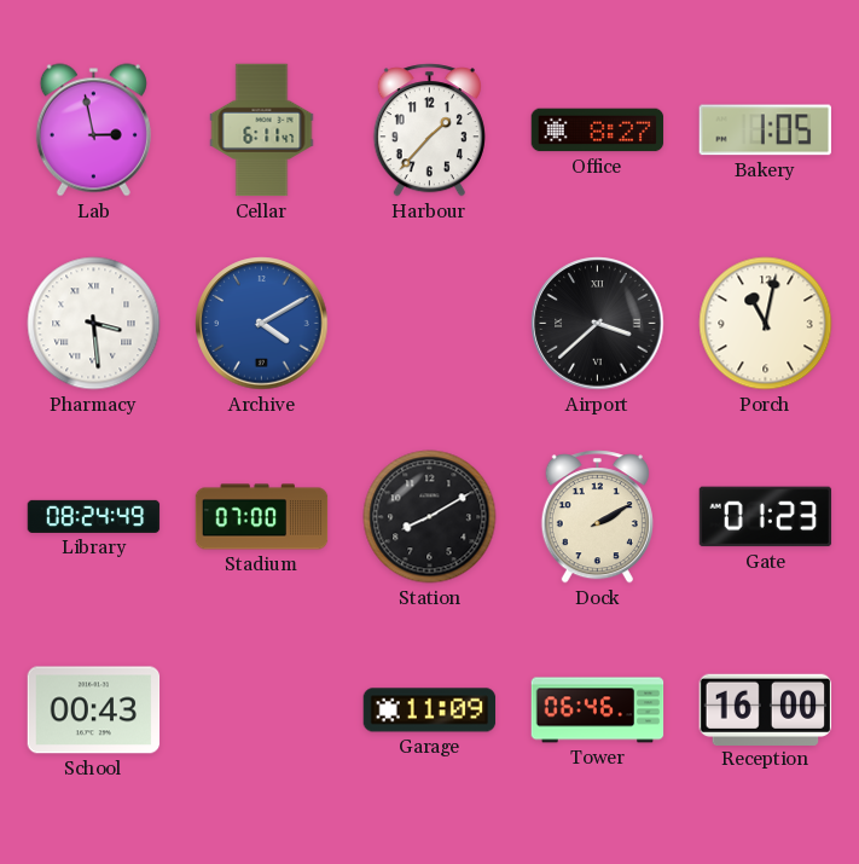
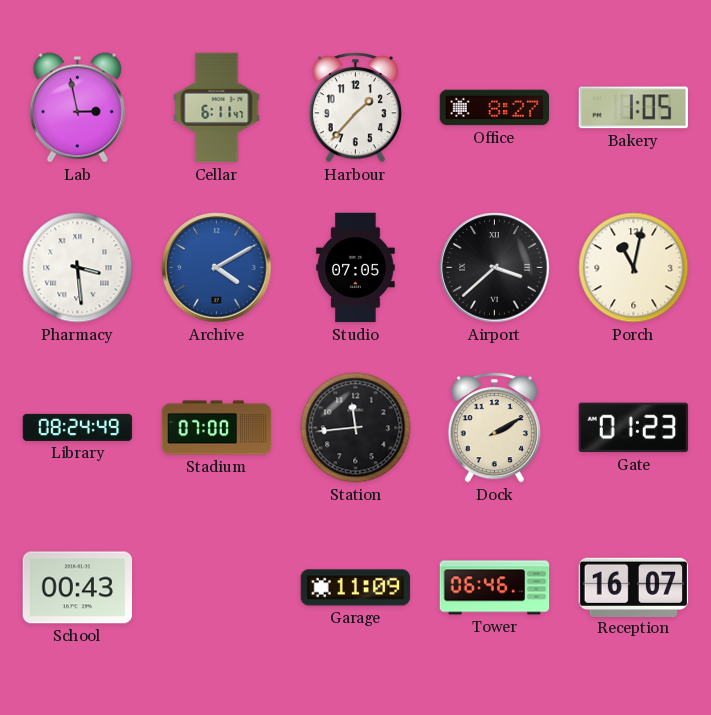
Studio: none -> 07:05 (356, 268)
Station: 8:10 -> 11:44 (356, 428)
Reception: 16:00 -> 16:07 (634, 587)
